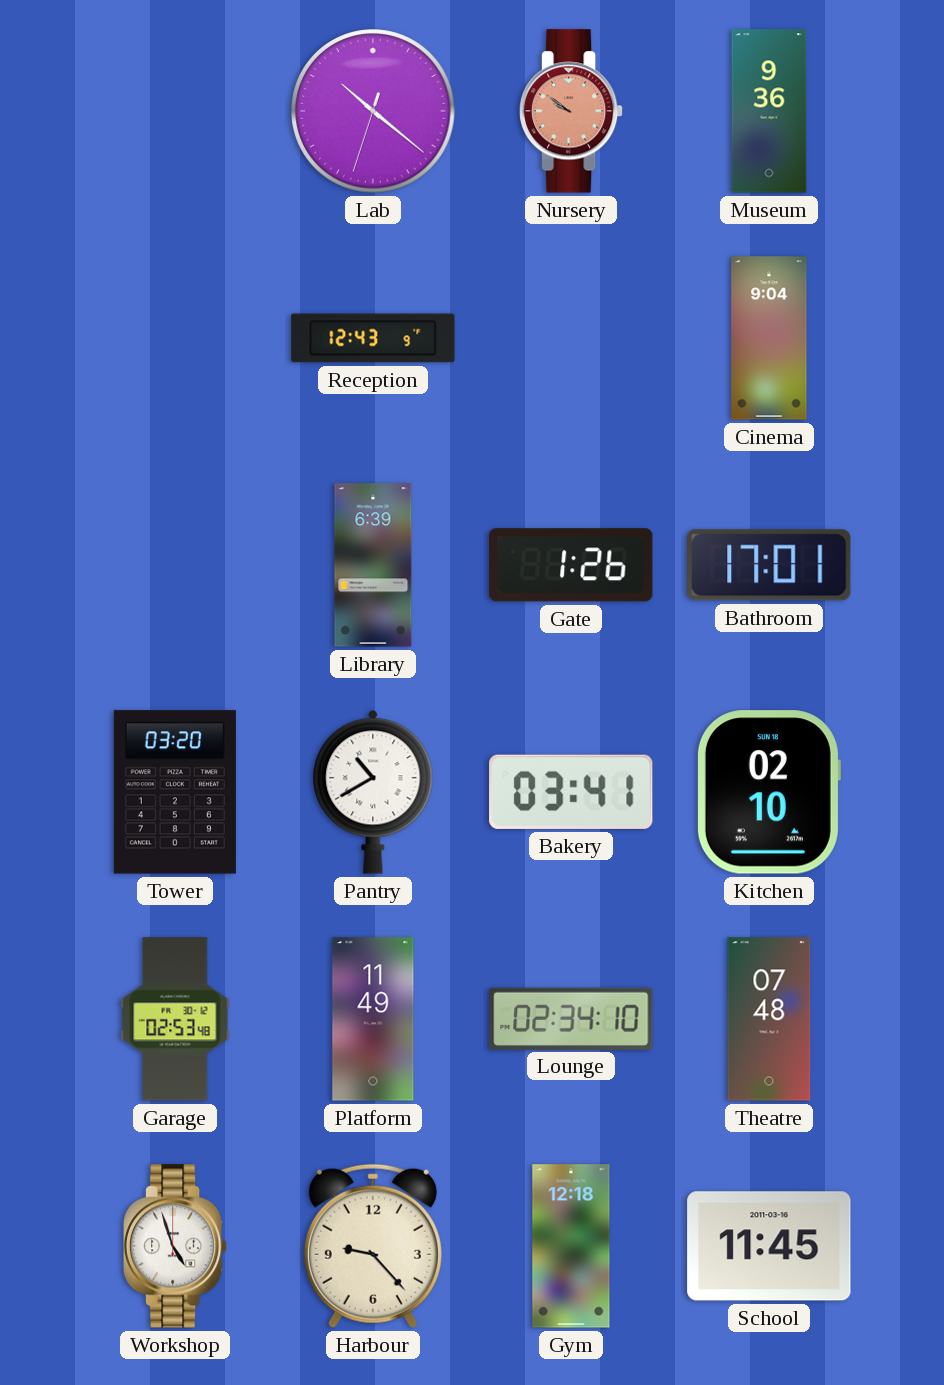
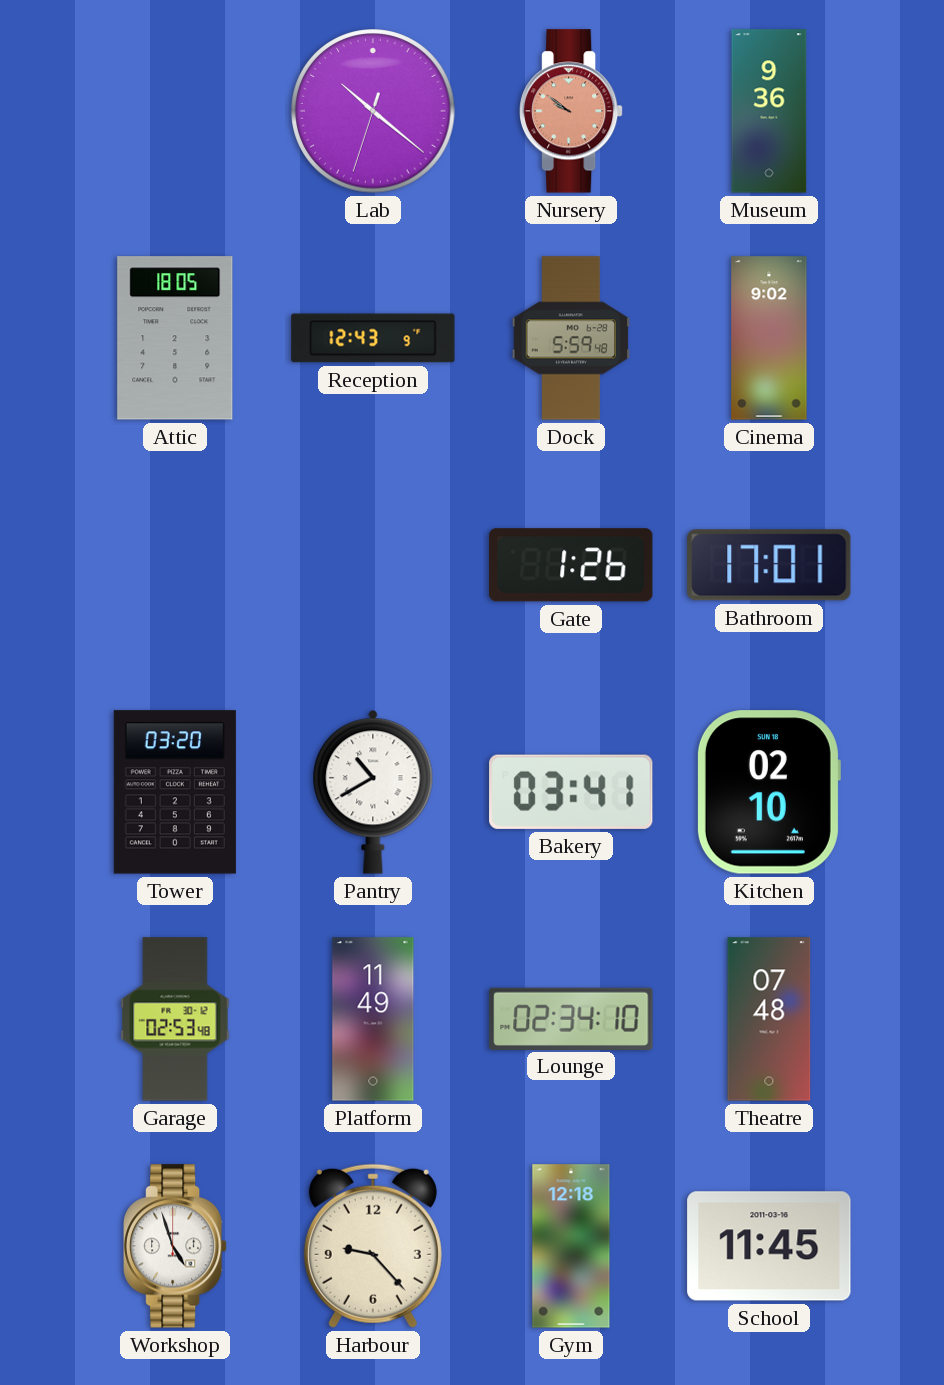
Attic: none -> 18:05 (175, 338)
Dock: none -> 5:59 (571, 338)
Cinema: 9:04 -> 9:02 (769, 338)
Library: 6:39 -> none (373, 565)
